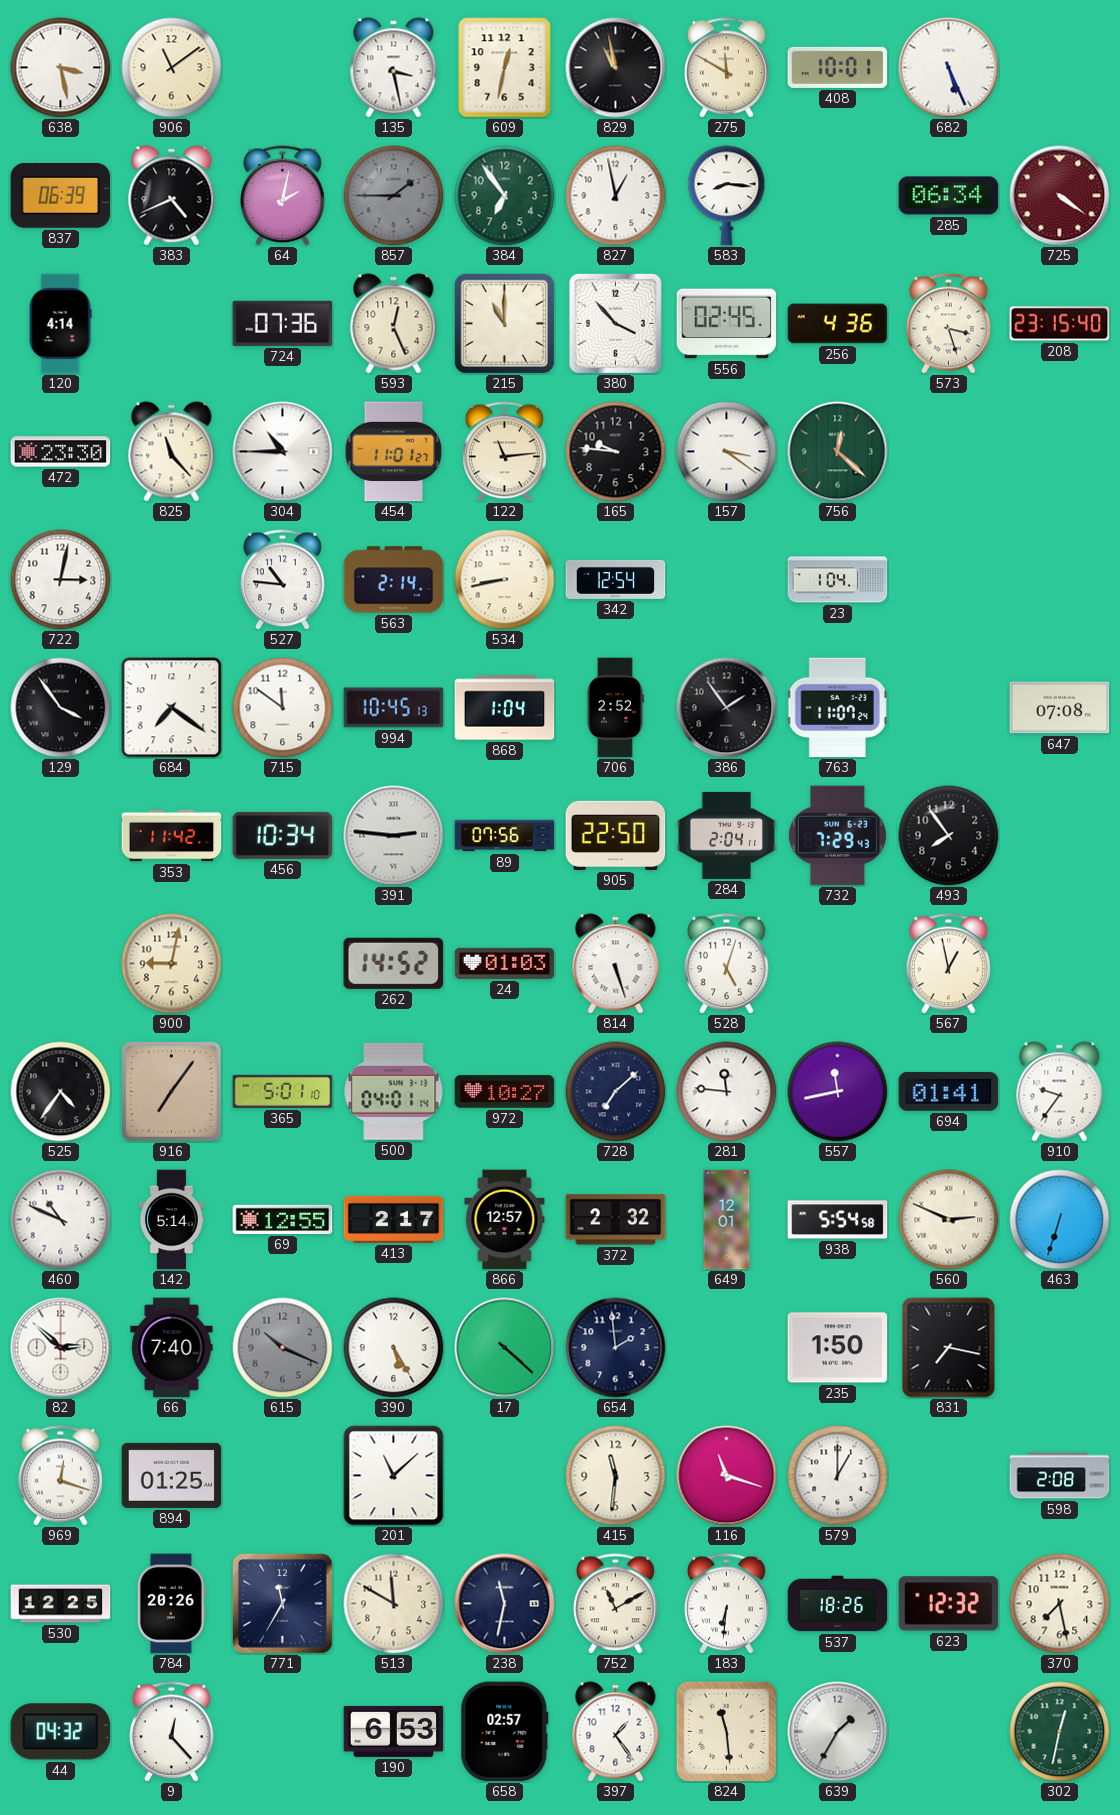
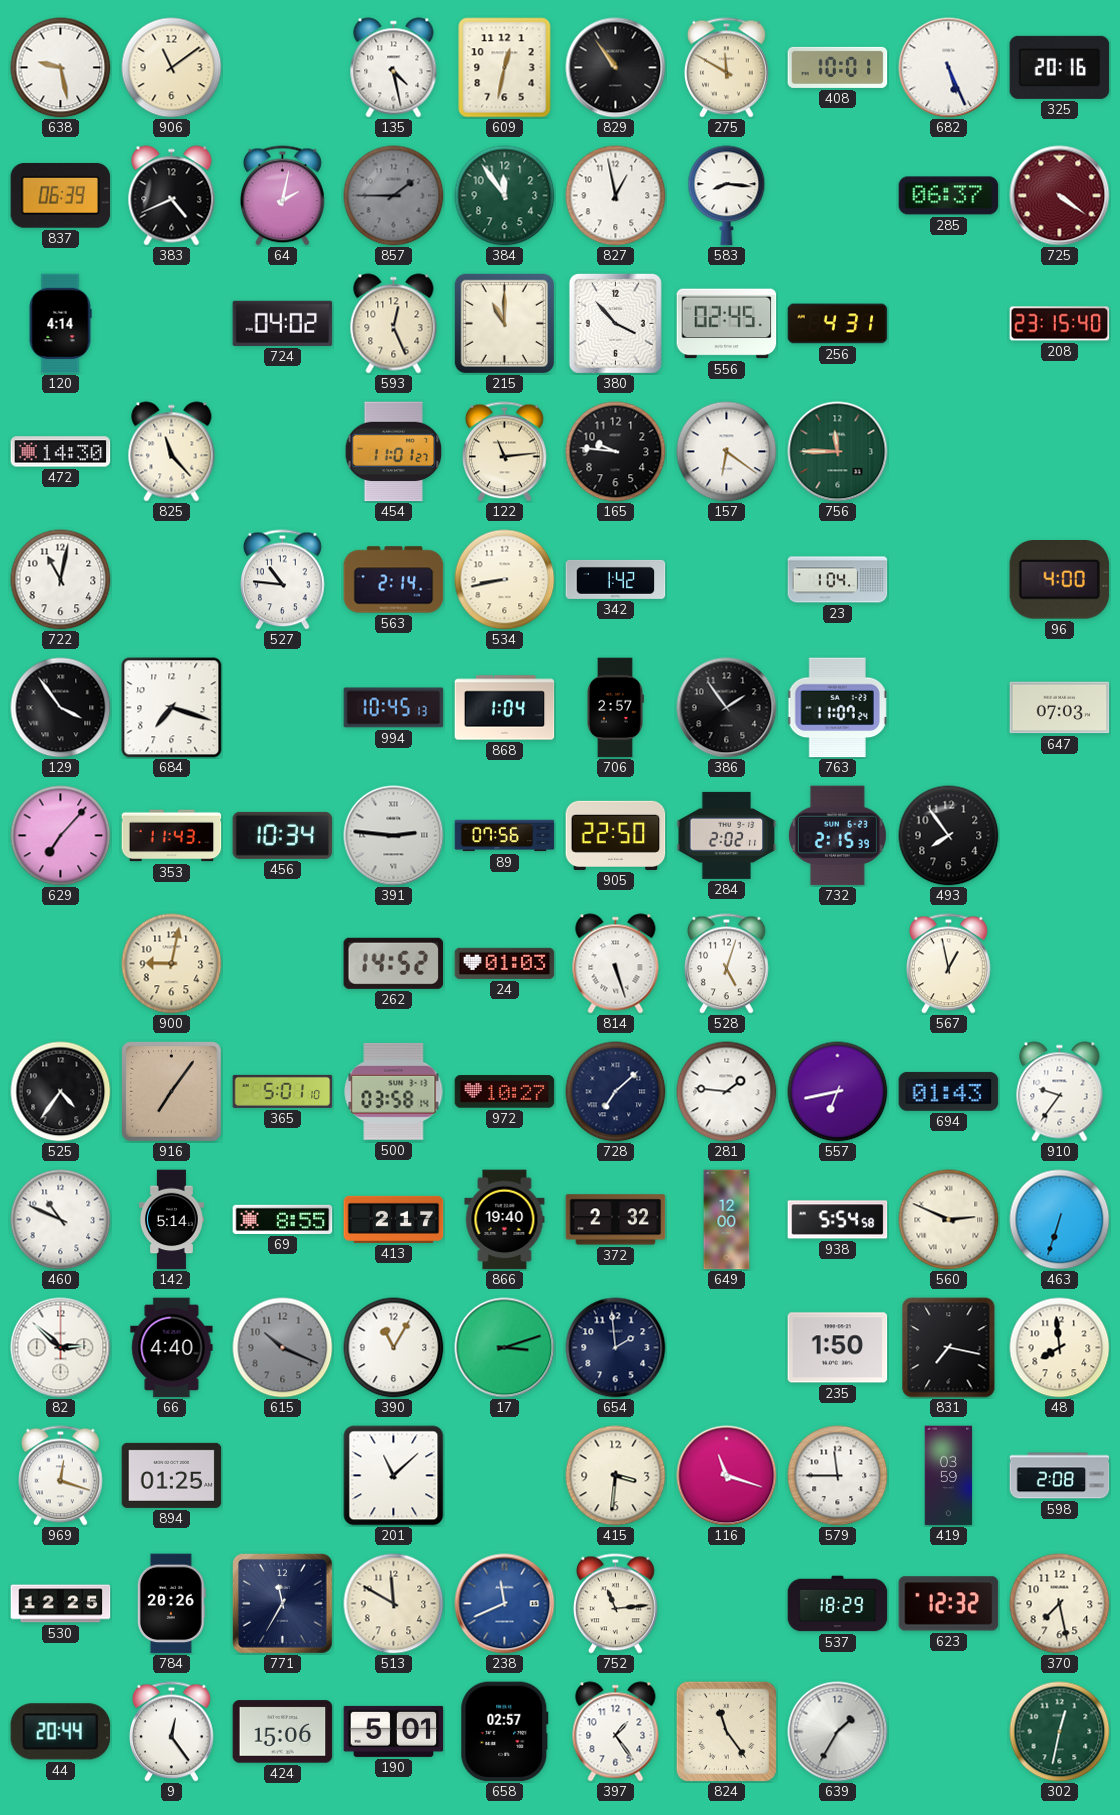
638: 3:28 -> 9:28 (61, 68)
135: 3:28 -> 4:28 (394, 68)
829: 10:58 -> 10:54 (616, 68)
325: none -> 20:16 (1060, 67)
384: 6:54 -> 11:54 (505, 196)
285: 06:34 -> 06:37 (949, 196)
724: 07:36 -> 04:02 (283, 323)
256: 4:36 -> 4:31 (838, 324)
573: 3:27 -> none (949, 324)
472: 23:30 -> 14:30 (61, 452)
304: 10:45 -> none (283, 452)
157: 3:21 -> 6:21 (727, 452)
756: 12:22 -> 11:45 (838, 452)
722: 3:02 -> 11:02 (61, 580)
342: 12:54 -> 1:42 (616, 579)
96: none -> 4:00 (1060, 580)
684: 7:21 -> 7:18 (172, 708)
715: 11:51 -> none (283, 708)
706: 2:52 -> 2:57 (615, 708)
647: 07:08 -> 07:03 (1060, 708)
629: none -> 7:07 (61, 836)
353: 11:42 -> 11:43 (172, 836)
284: 2:04 -> 2:02 (727, 835)
732: 7:29 -> 2:15 (837, 836)
500: 04:01 -> 03:58 (394, 1091)
281: 11:46 -> 1:46 (727, 1092)
557: 11:43 -> 6:43 (838, 1092)
694: 01:41 -> 01:43 (949, 1091)
69: 12:55 -> 8:55 (283, 1219)
866: 12:57 -> 19:40 (505, 1220)
649: 12:01 -> 12:00 (727, 1220)
66: 7:40 -> 4:40 (172, 1348)
390: 5:25 -> 11:05 (394, 1348)
17: 4:22 -> 3:12 (505, 1348)
48: none -> 7:59 (1060, 1348)
415: 11:31 -> 3:31 (616, 1476)
579: 1:00 -> 11:45 (838, 1476)
419: none -> 03:59 (949, 1476)
238: 11:32 -> 11:41 (505, 1604)
238 dial: navy -> blue (505, 1604)
752: 11:10 -> 11:14 (616, 1604)
183: 6:31 -> none (727, 1604)
537: 18:26 -> 18:29 (838, 1604)
44: 04:32 -> 20:44 (61, 1732)
9: 12:23 -> 12:24 (172, 1732)
424: none -> 15:06 (283, 1732)
190: 6:53 -> 5:01 (394, 1731)
824: 11:29 -> 11:24 (726, 1731)
